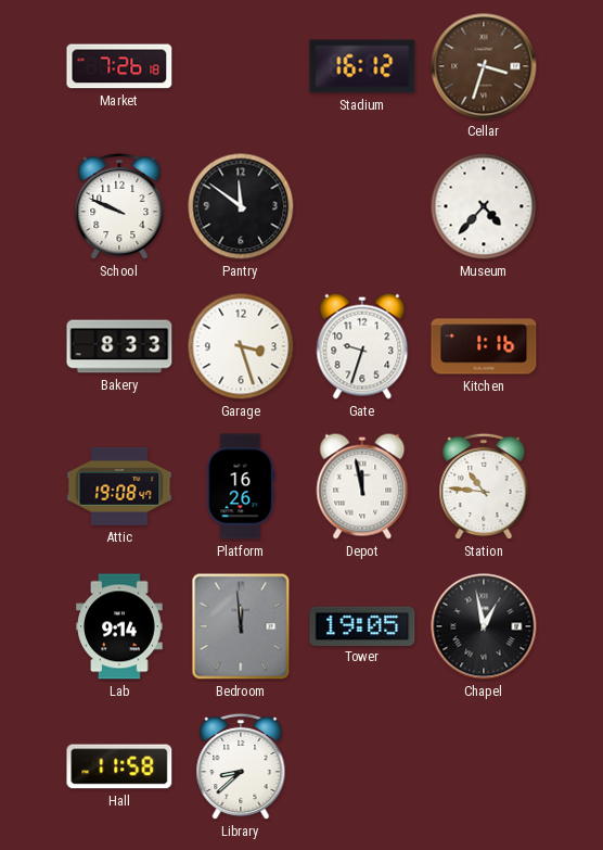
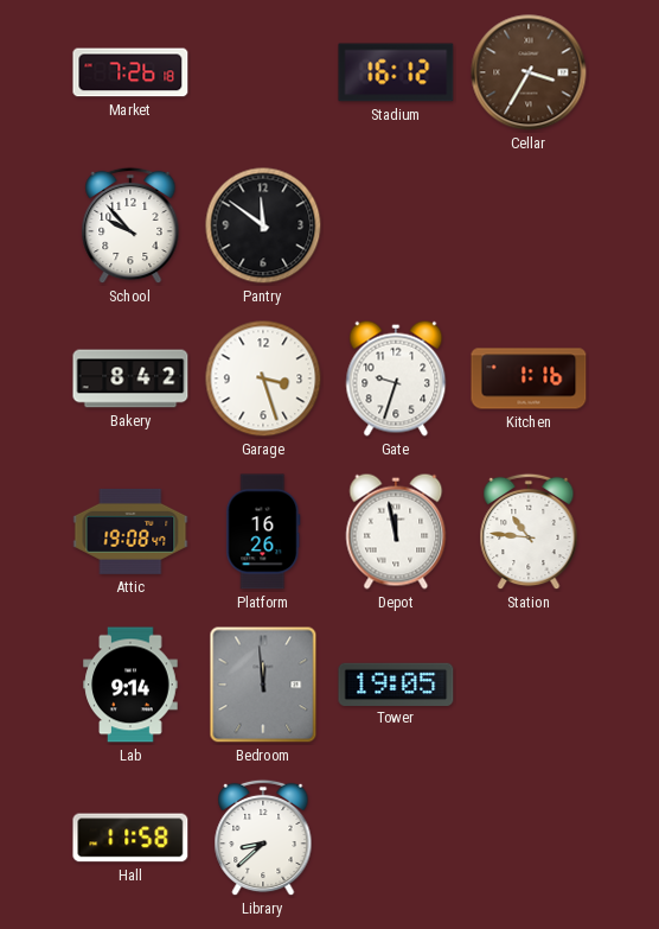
Cellar: 3:33 -> 3:35 (529, 72)
School: 9:49 -> 9:53 (130, 225)
Museum: 4:37 -> none (484, 206)
Bakery: 8:33 -> 8:42 (130, 378)
Chapel: 12:58 -> none (484, 626)
